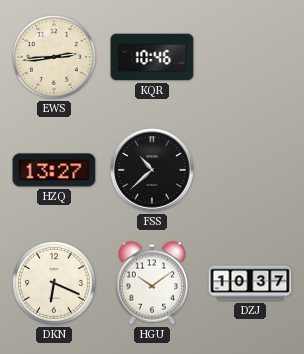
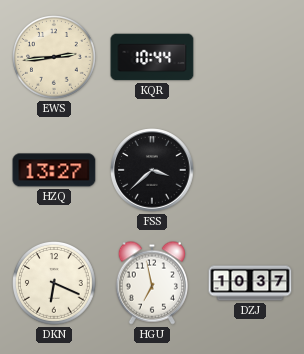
KQR: 10:46 -> 10:44 (152, 57)
FSS: 10:38 -> 3:38 (152, 170)
HGU: 10:09 -> 6:58 (151, 283)
